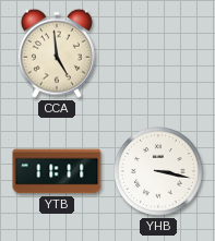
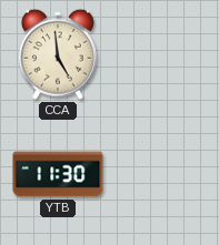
YTB: 11:11 -> 11:30 (58, 174)
YHB: 3:17 -> none (159, 172)
